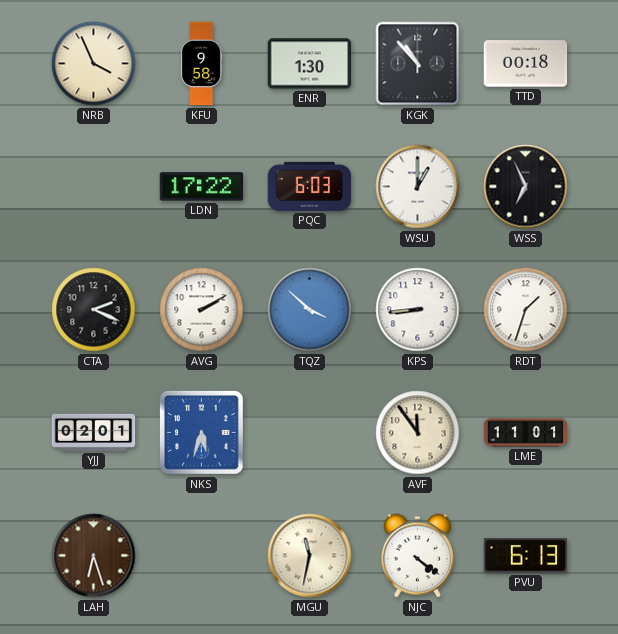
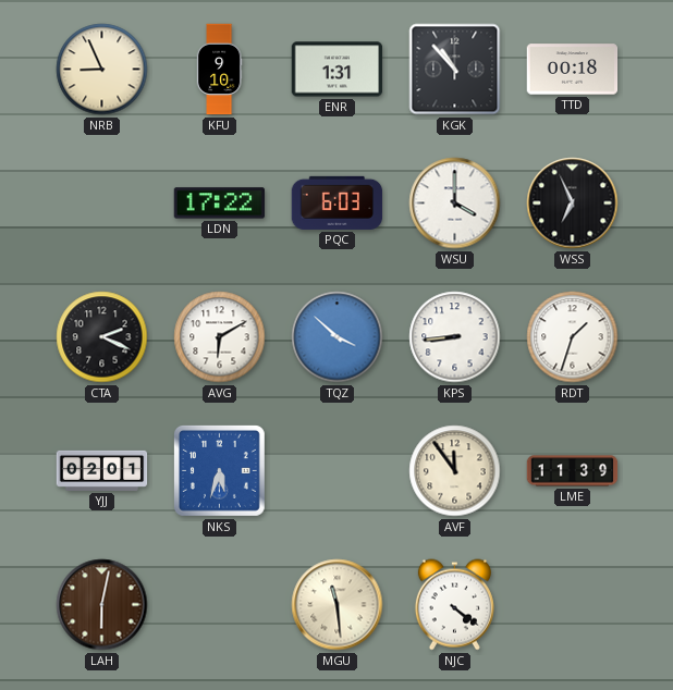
NRB: 3:56 -> 8:56 (102, 70)
KFU: 9:58 -> 9:10 (219, 70)
ENR: 1:30 -> 1:31 (338, 70)
WSU: 1:00 -> 4:00 (455, 204)
AVG: 2:10 -> 6:10 (220, 337)
LME: 11:01 -> 11:39 (573, 471)
LAH: 6:27 -> 6:02 (102, 605)
MGU: 11:32 -> 11:29 (338, 605)
PVU: 6:13 -> none (526, 556)
